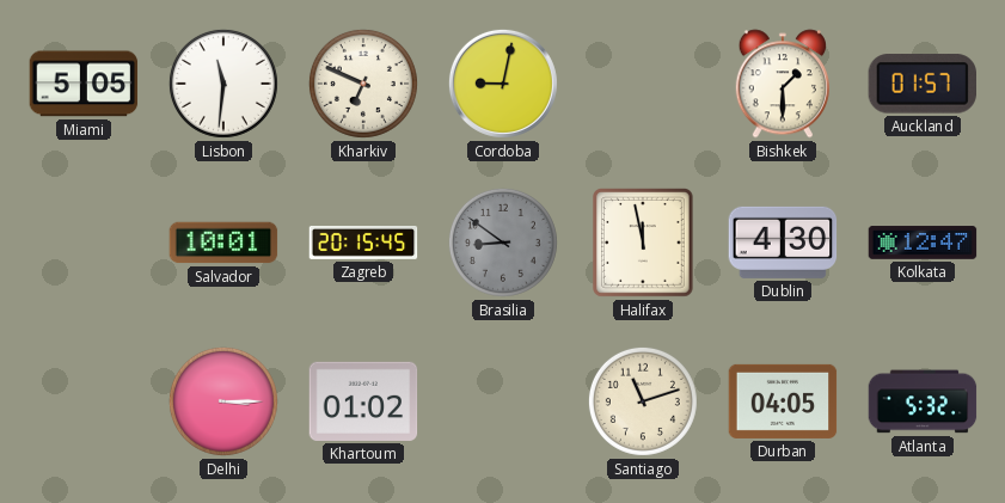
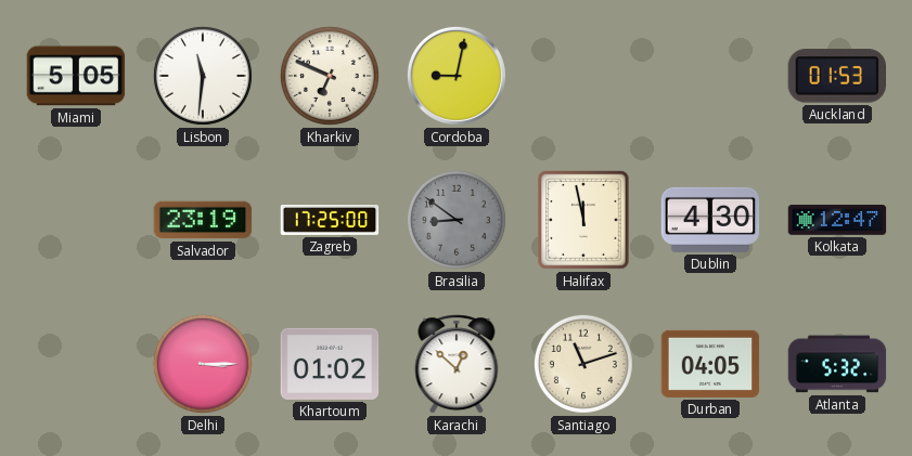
Bishkek: 1:30 -> none (783, 84)
Auckland: 01:57 -> 01:53 (836, 76)
Salvador: 10:01 -> 23:19 (203, 220)
Zagreb: 20:15 -> 17:25 (330, 221)
Karachi: none -> 12:52 (457, 364)
